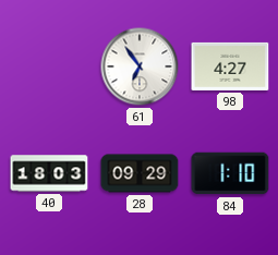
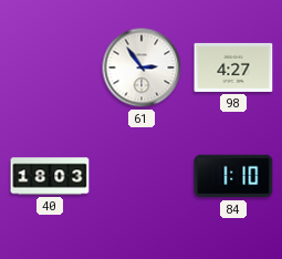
61: 6:54 -> 2:54 (142, 68)
28: 09:29 -> none (140, 173)
